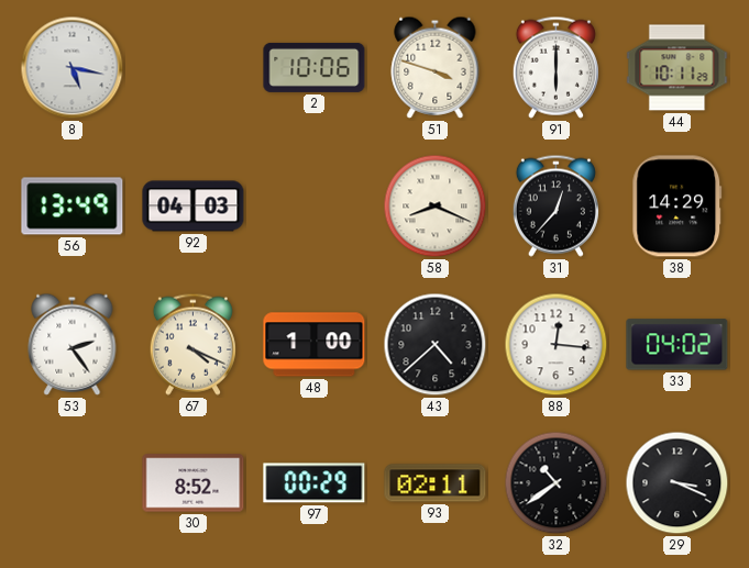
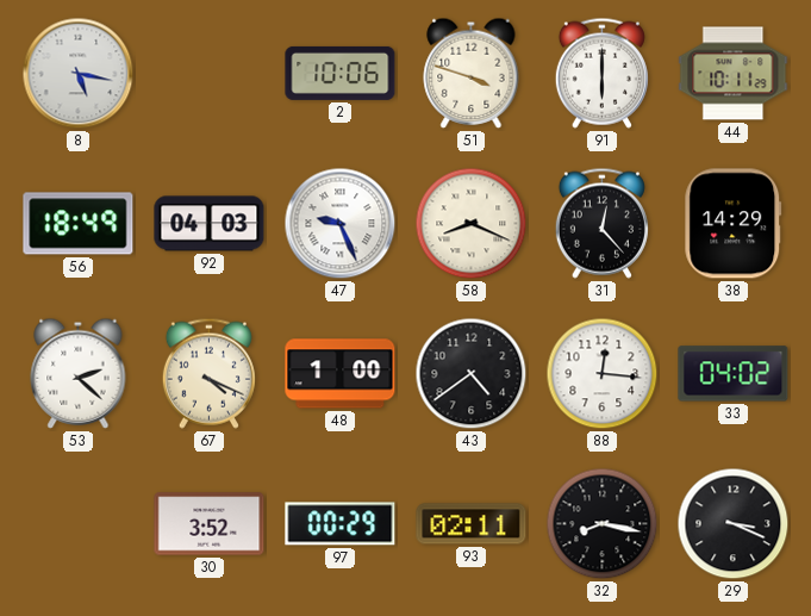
56: 13:49 -> 18:49 (79, 224)
47: none -> 9:26 (341, 224)
31: 12:37 -> 12:23 (601, 223)
53: 2:24 -> 2:22 (79, 373)
43: 4:38 -> 4:39 (472, 374)
30: 8:52 -> 3:52 (210, 524)
32: 10:39 -> 8:17 (603, 524)
